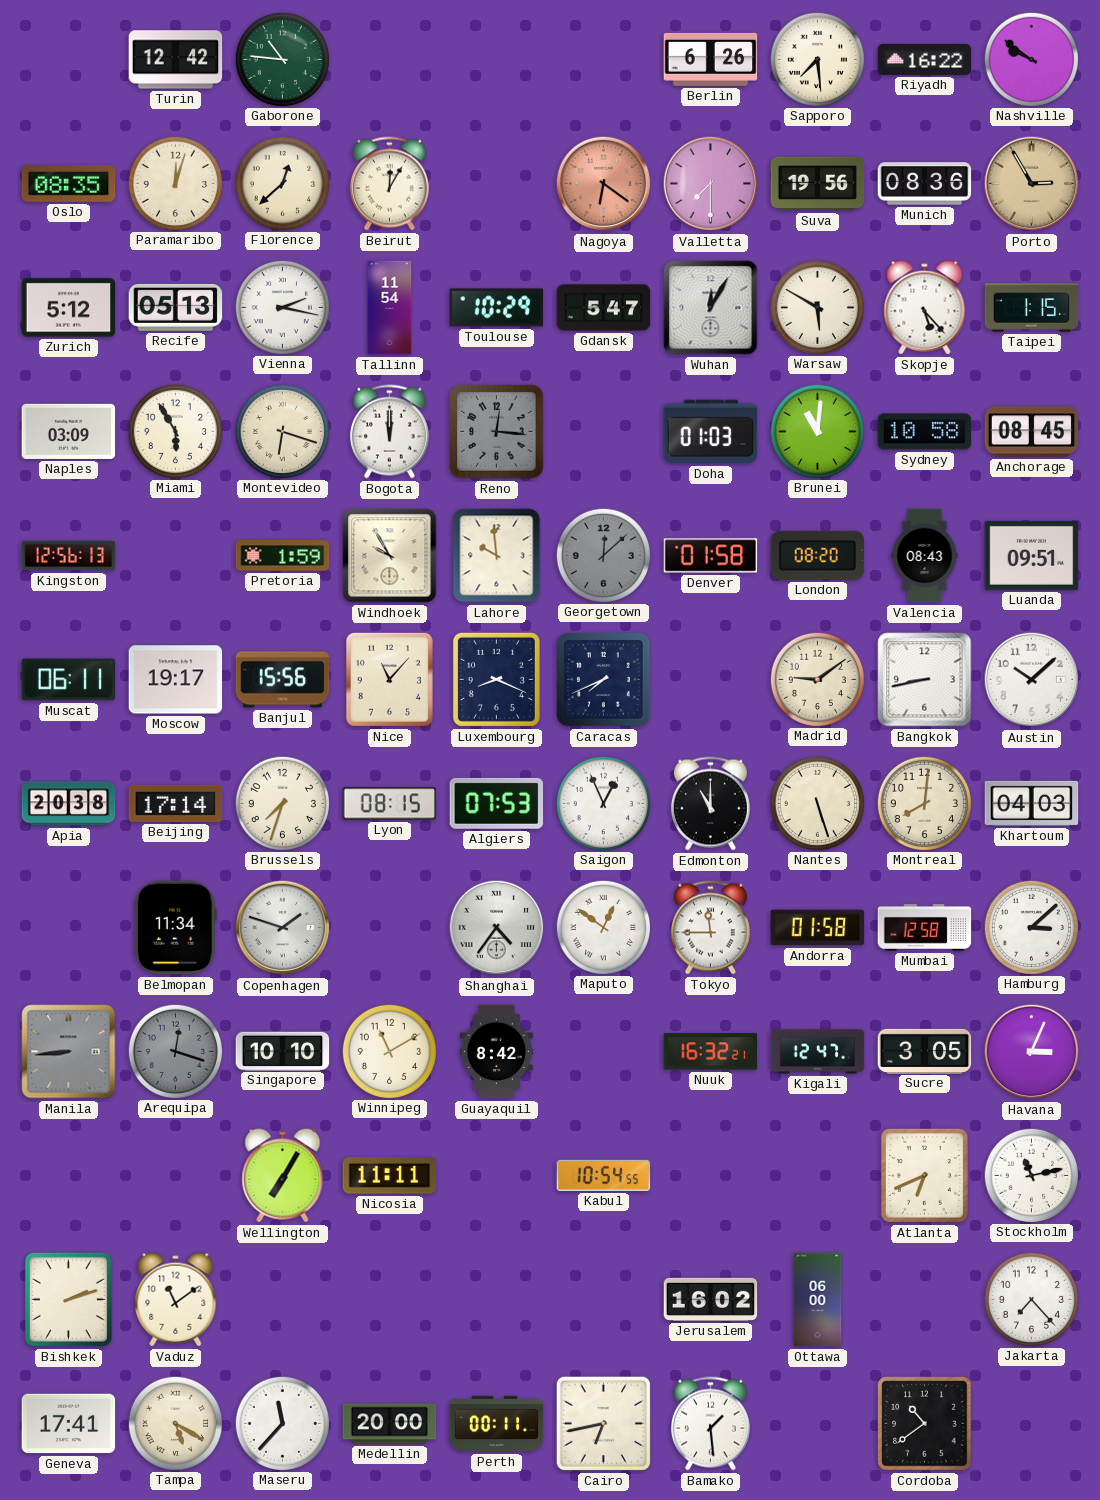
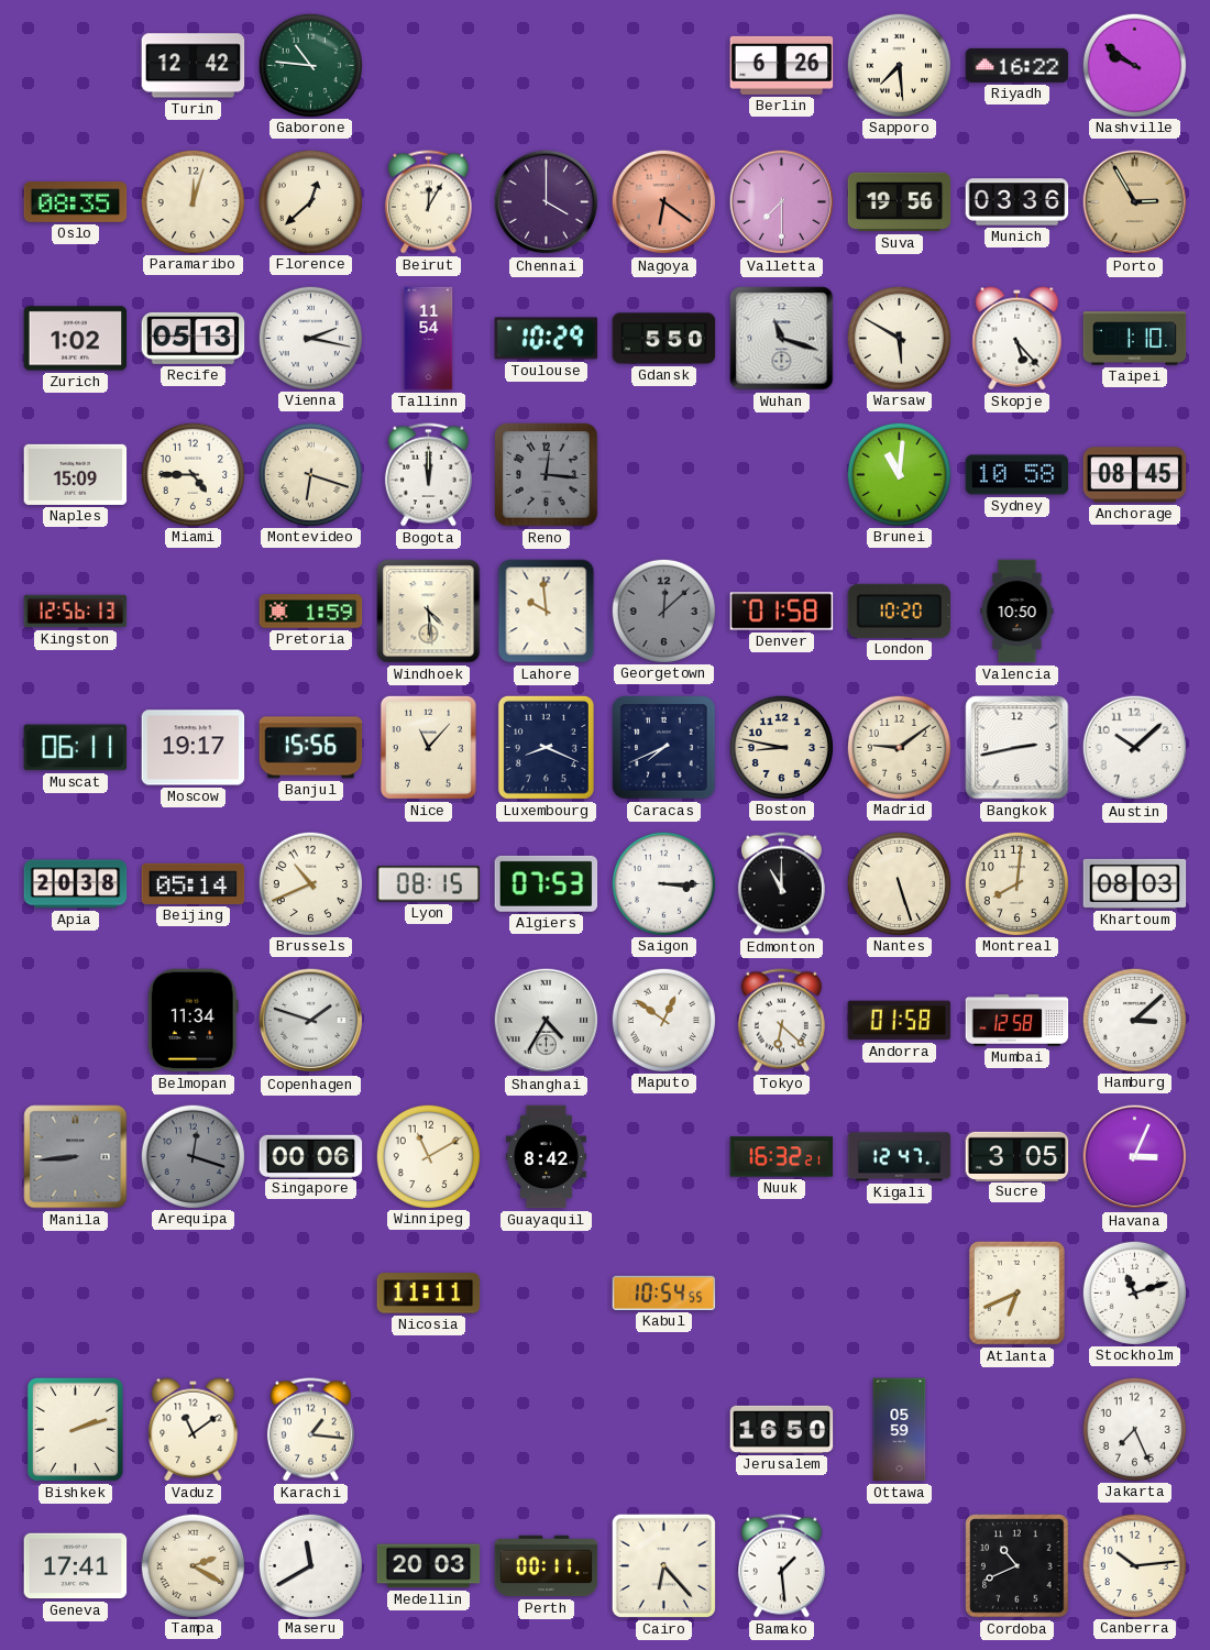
Chennai: none -> 4:00 (547, 202)
Munich: 08:36 -> 03:36 (1018, 202)
Zurich: 5:12 -> 1:02 (76, 339)
Gdansk: 5:47 -> 5:50 (664, 339)
Wuhan: 12:05 -> 11:18 (782, 339)
Taipei: 1:15 -> 1:10 (1135, 339)
Naples: 03:09 -> 15:09 (76, 474)
Miami: 5:55 -> 4:45 (193, 474)
Doha: 01:03 -> none (711, 432)
Windhoek: 9:55 -> 4:29 (429, 612)
London: 08:20 -> 10:20 (900, 610)
Valencia: 08:43 -> 10:50 (1018, 612)
Luanda: 09:51 -> none (1032, 555)
Boston: none -> 8:47 (781, 747)
Bangkok: 8:43 -> 2:43 (1018, 748)
Beijing: 17:14 -> 05:14 (194, 883)
Brussels: 7:33 -> 10:41 (310, 883)
Saigon: 12:56 -> 3:15 (663, 883)
Khartoum: 04:03 -> 08:03 (1135, 883)
Shanghai: 4:36 -> 4:35 (547, 1021)
Tokyo: 11:45 -> 6:22 (781, 1021)
Singapore: 10:10 -> 00:06 (311, 1156)
Wellington: 7:05 -> none (283, 1176)
Stockholm: 11:13 -> 11:12 (1134, 1292)
Karachi: none -> 1:16 (310, 1430)
Jerusalem: 16:02 -> 16:50 (782, 1429)
Ottawa: 06:00 -> 05:59 (900, 1430)
Jakarta: 7:23 -> 7:26 (1134, 1429)
Tampa: 5:20 -> 2:20 (193, 1565)
Maseru: 11:37 -> 11:40 (310, 1565)
Medellin: 20:00 -> 20:03 (429, 1566)
Cairo: 6:43 -> 6:23 (663, 1565)
Cordoba: 10:39 -> 10:41 (1018, 1566)
Canberra: none -> 10:14 (1134, 1565)
